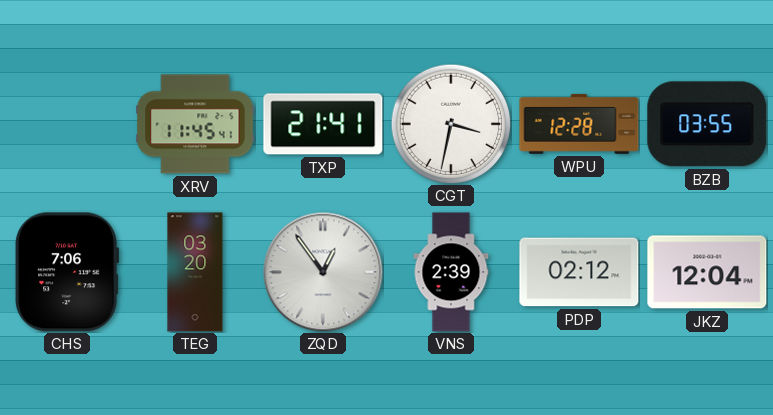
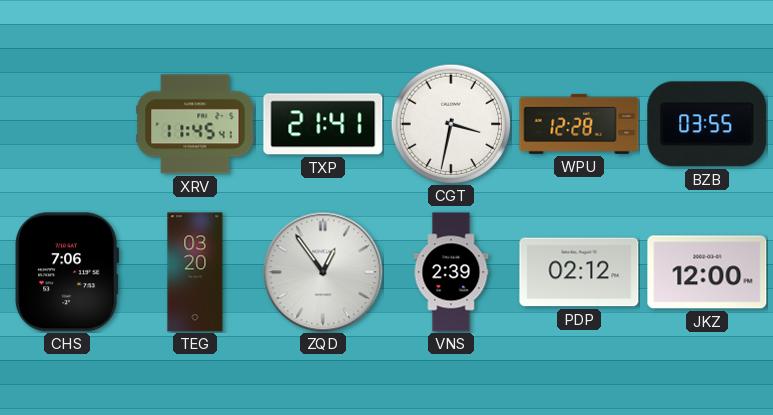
JKZ: 12:04 -> 12:00 (707, 272)
